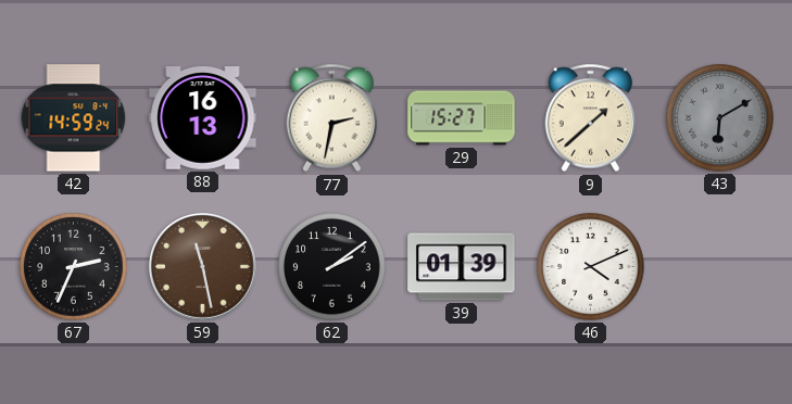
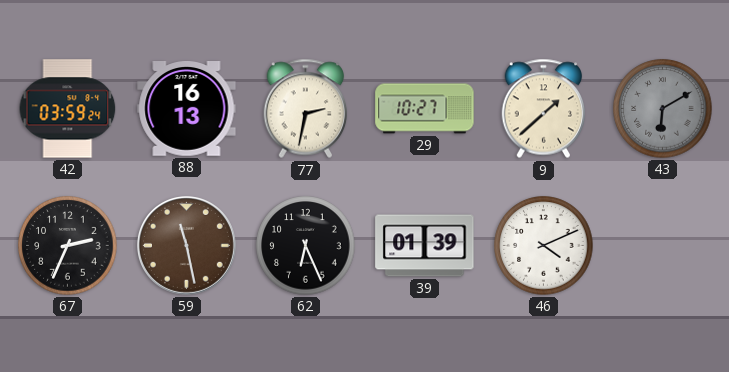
42: 14:59 -> 03:59 (68, 109)
29: 15:27 -> 10:27 (425, 109)
62: 2:09 -> 6:26 (306, 246)
